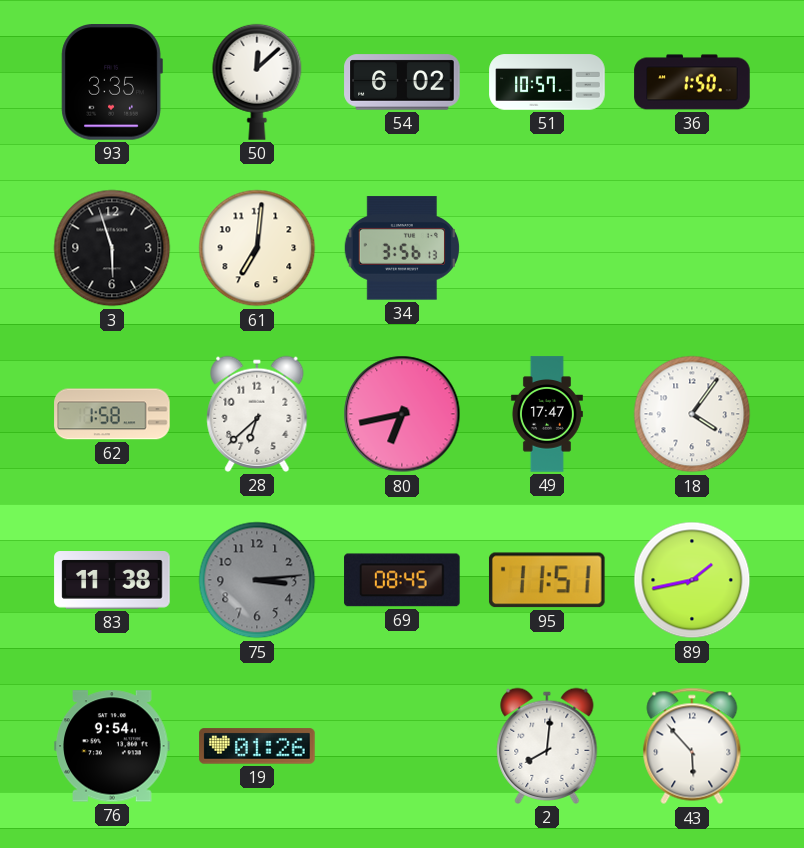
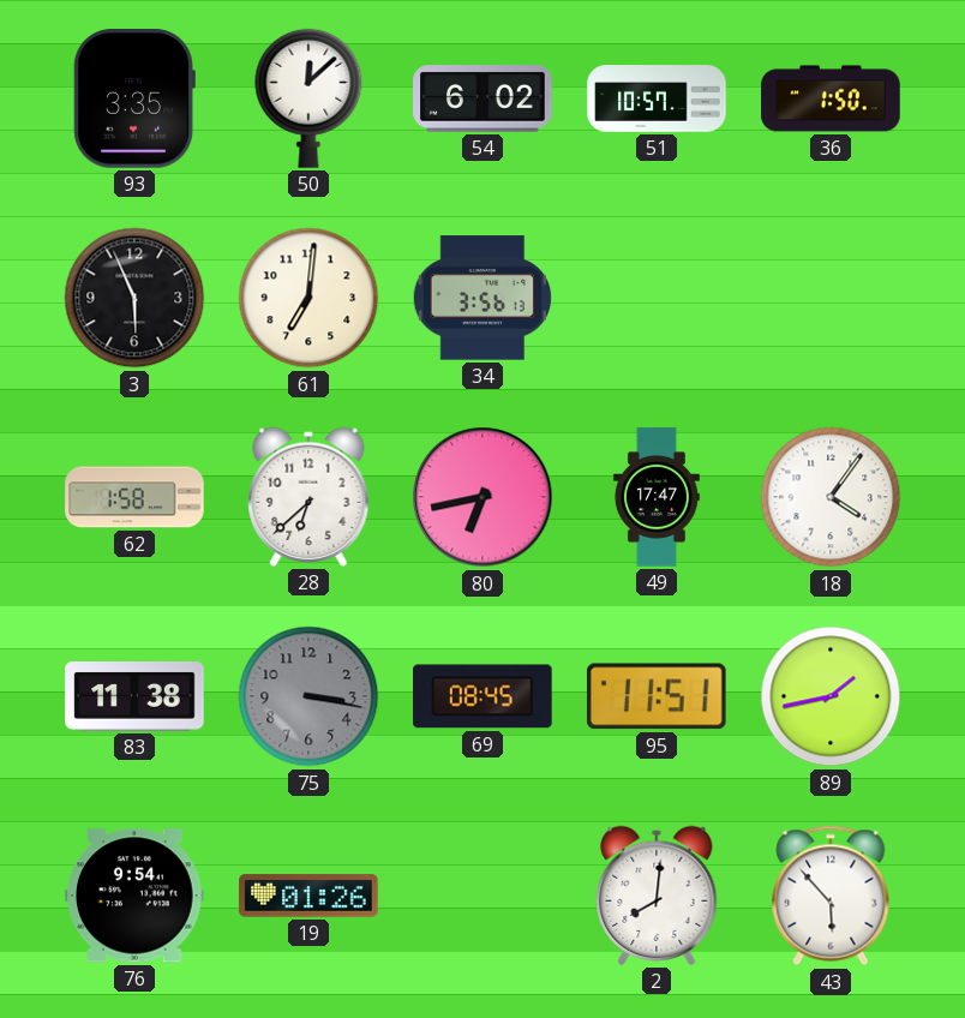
3: 5:57 -> 5:56 (134, 298)
75: 3:14 -> 3:17 (308, 696)
